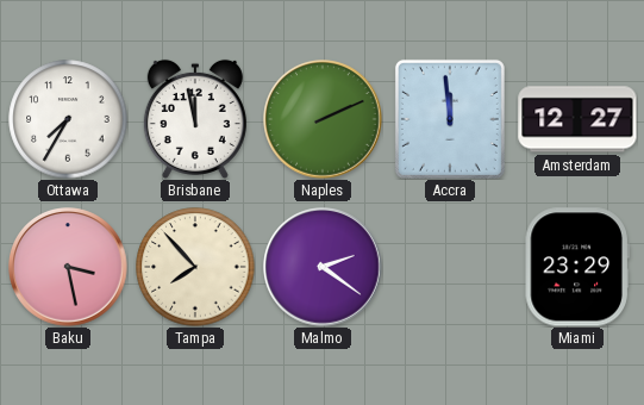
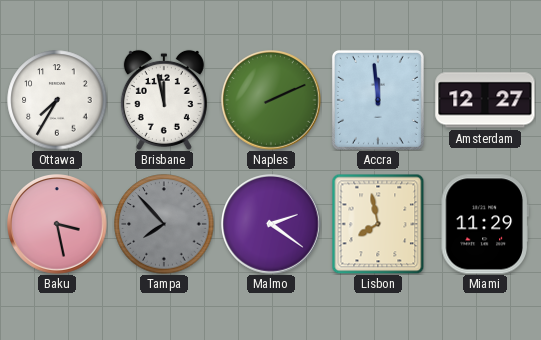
Tampa dial: cream -> grey (164, 224)
Lisbon: none -> 7:58 (378, 224)
Miami: 23:29 -> 11:29 (485, 224)
